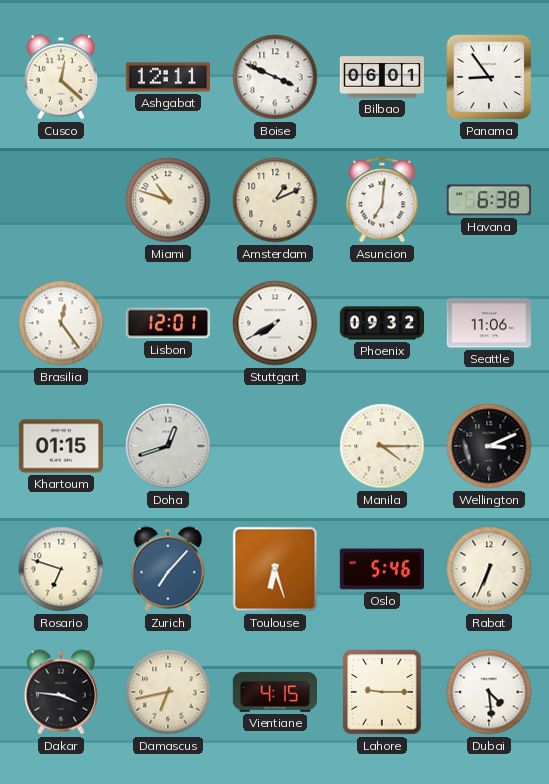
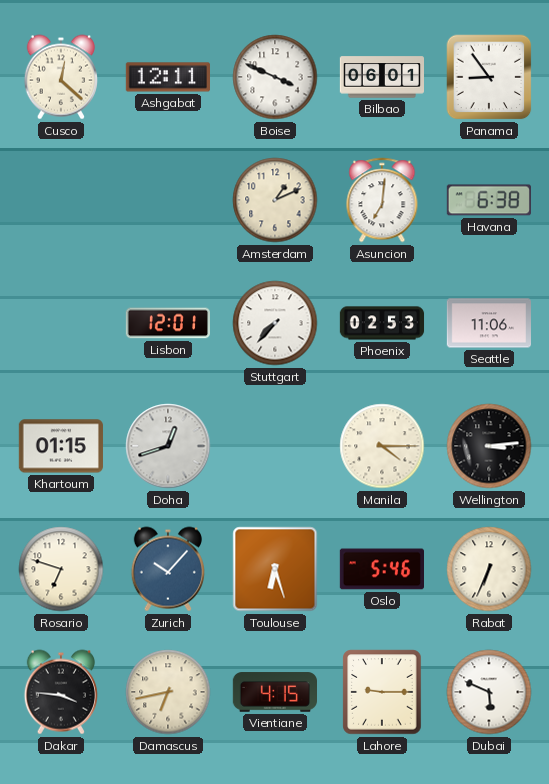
Miami: 10:48 -> none (168, 200)
Brasilia: 12:24 -> none (61, 323)
Stuttgart: 7:40 -> 7:37 (275, 323)
Phoenix: 09:32 -> 02:53 (382, 323)
Wellington: 3:11 -> 3:14 (489, 446)
Zurich: 7:07 -> 10:07 (168, 569)
Dubai: 4:29 -> 5:49 (489, 692)
